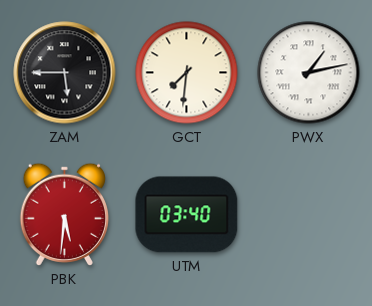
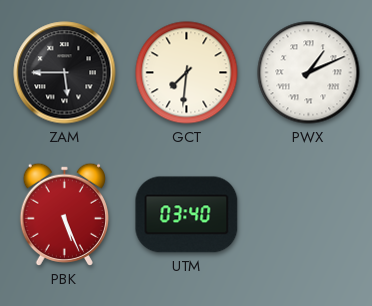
PWX: 1:13 -> 1:11 (309, 73)
PBK: 5:31 -> 5:26 (64, 214)
